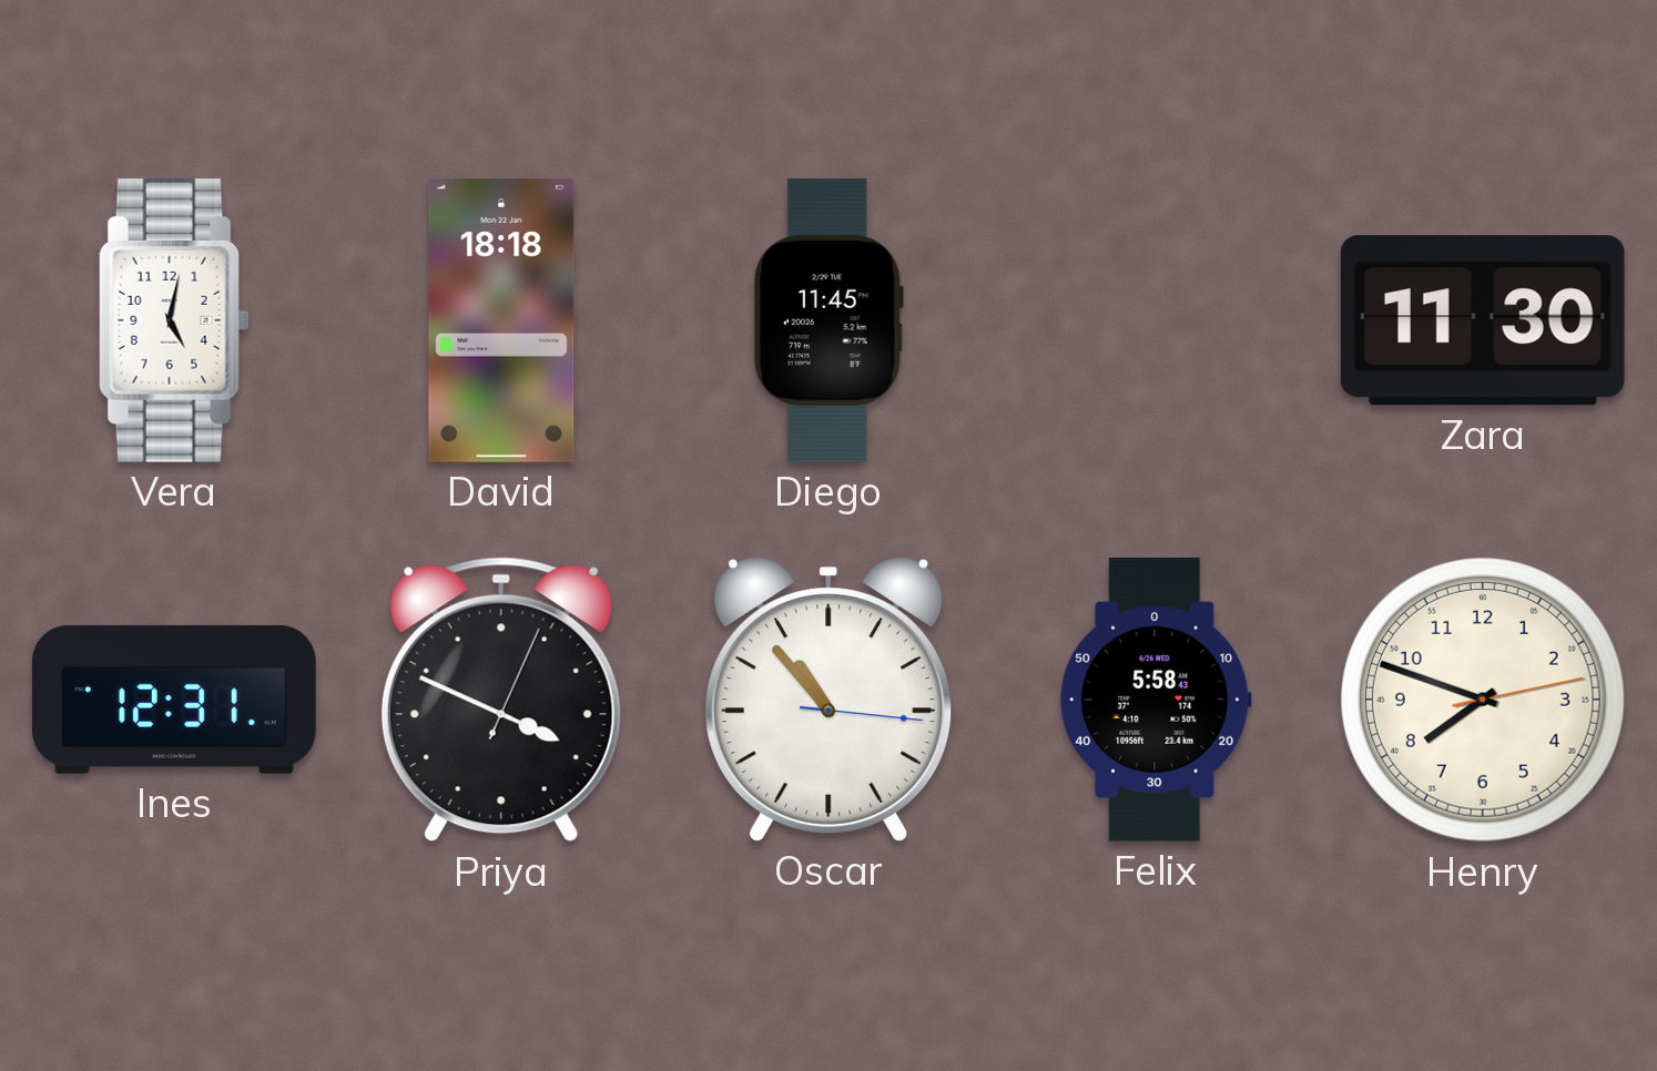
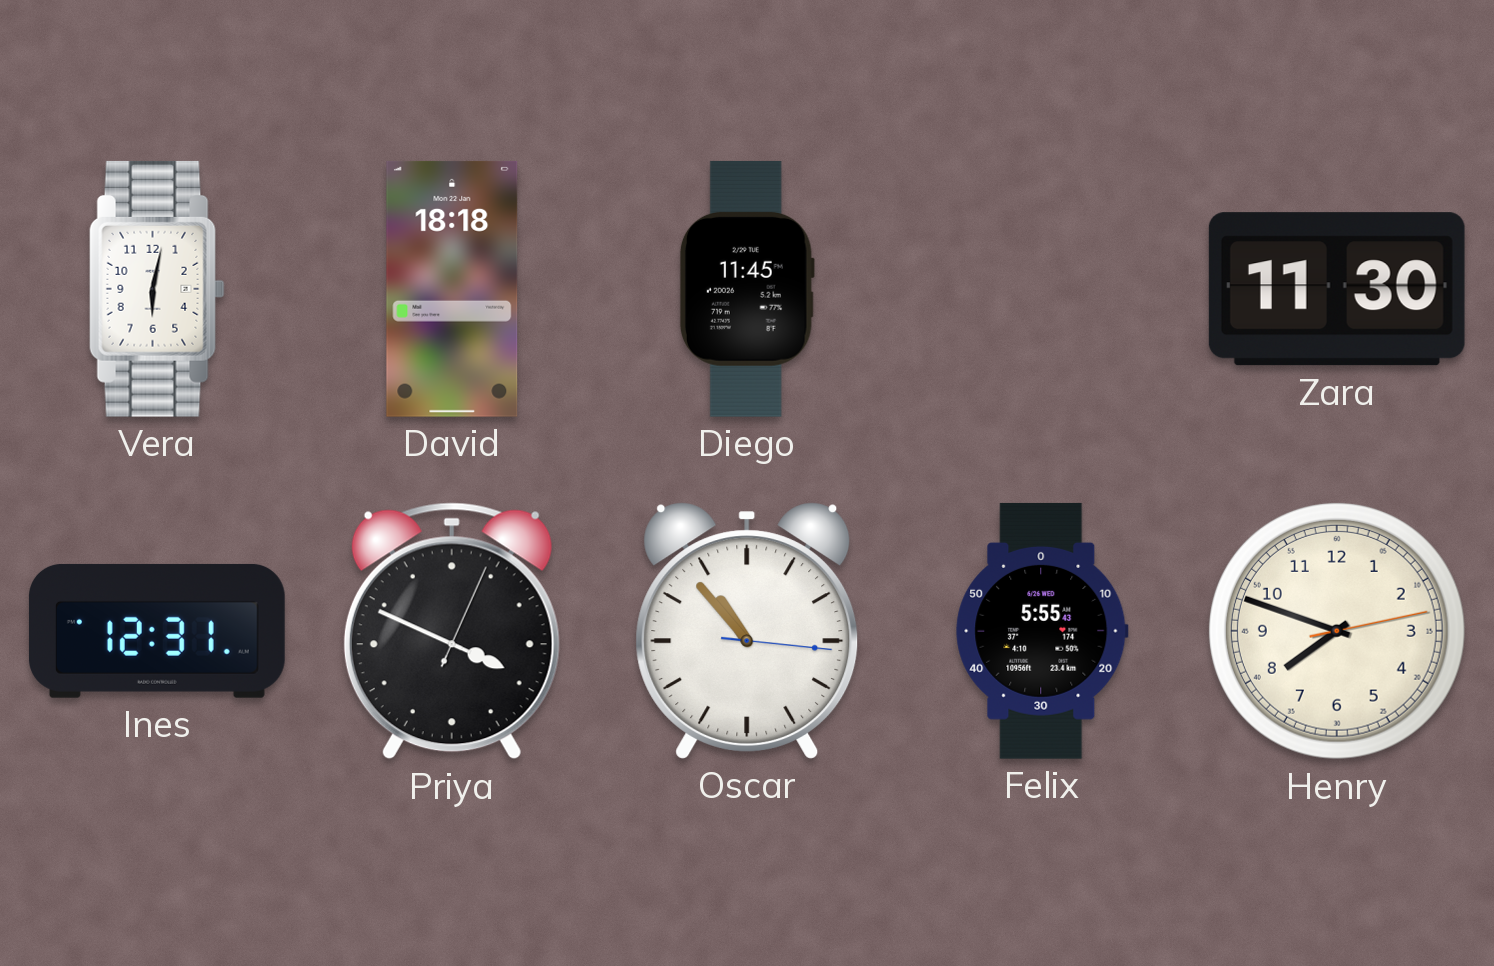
Vera: 5:02 -> 6:02 (157, 289)
Felix: 5:58 -> 5:55 (1042, 631)
